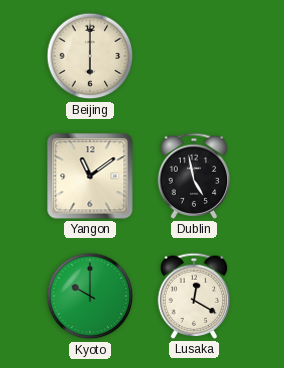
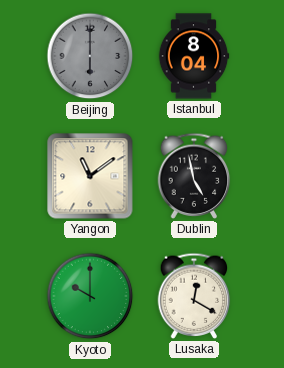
Beijing dial: cream -> grey (90, 56)
Istanbul: none -> 8:04 (194, 56)
